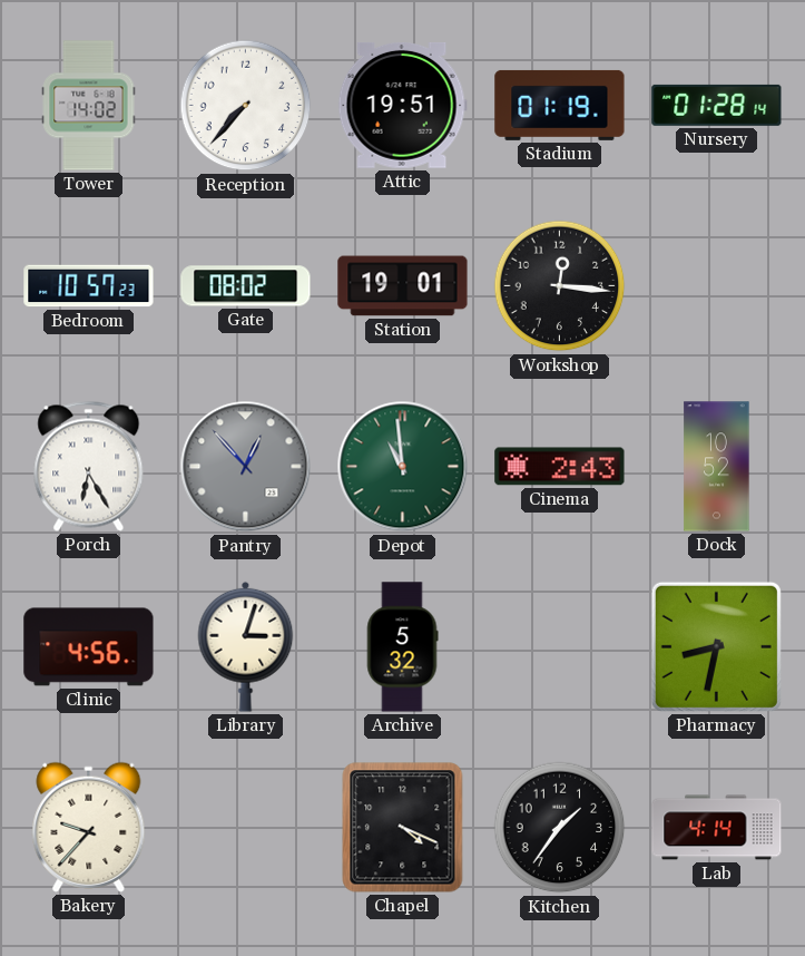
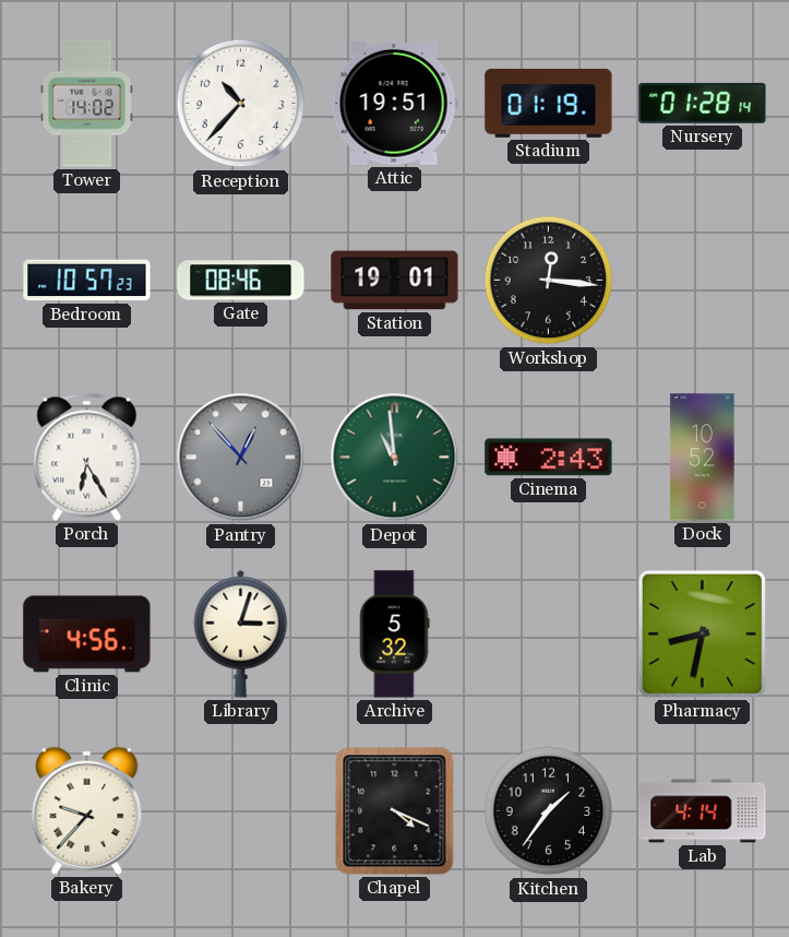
Reception: 7:37 -> 10:37 (241, 104)
Gate: 08:02 -> 08:46 (241, 281)
